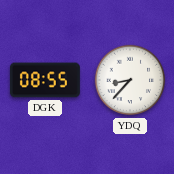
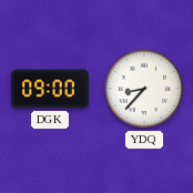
DGK: 08:55 -> 09:00 (50, 89)
